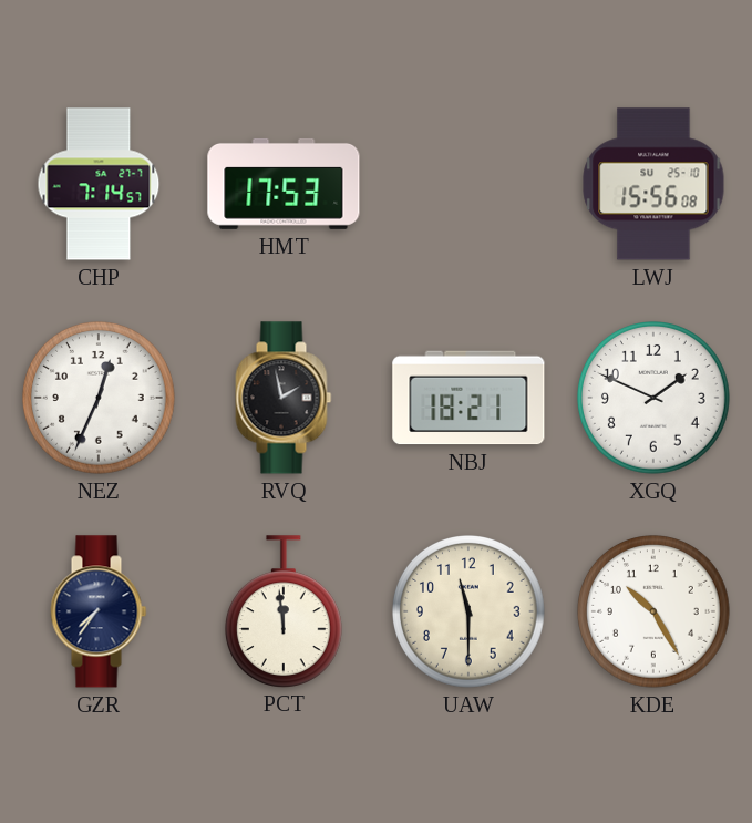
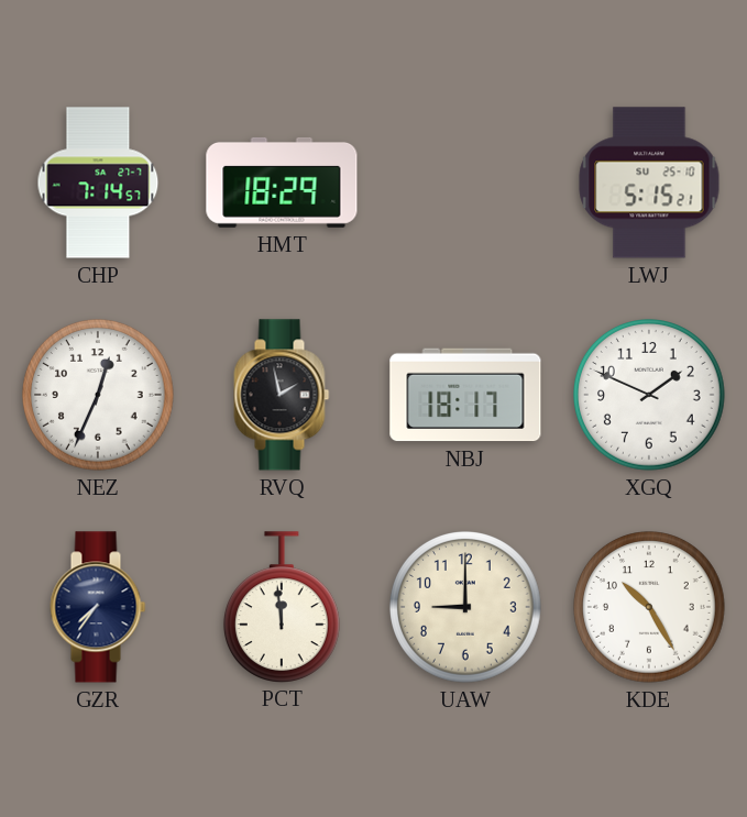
HMT: 17:53 -> 18:29 (282, 183)
LWJ: 15:56 -> 5:15 (649, 183)
NBJ: 18:21 -> 18:17 (465, 395)
UAW: 11:30 -> 9:00 (466, 608)
